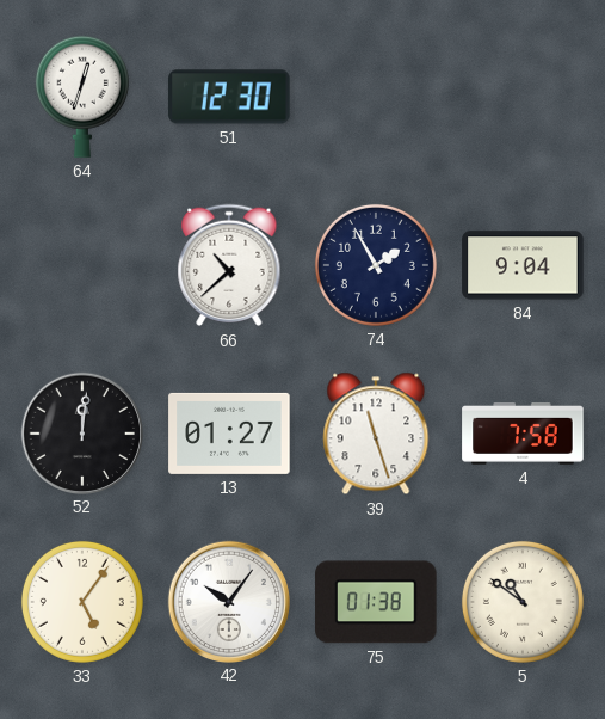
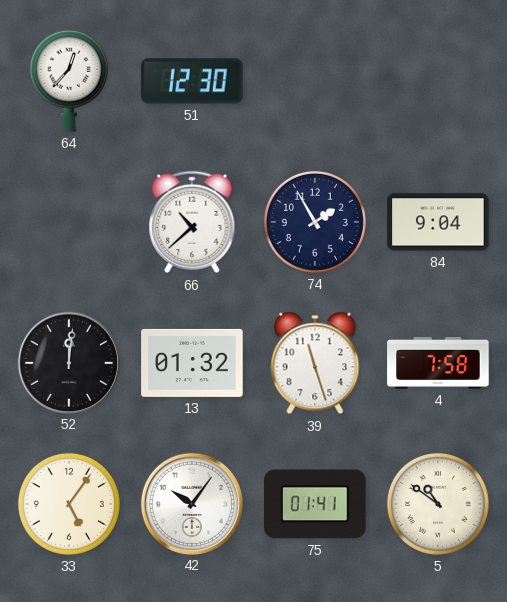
64: 12:33 -> 12:37 (69, 81)
13: 01:27 -> 01:32 (192, 363)
75: 01:38 -> 01:41 (315, 504)
